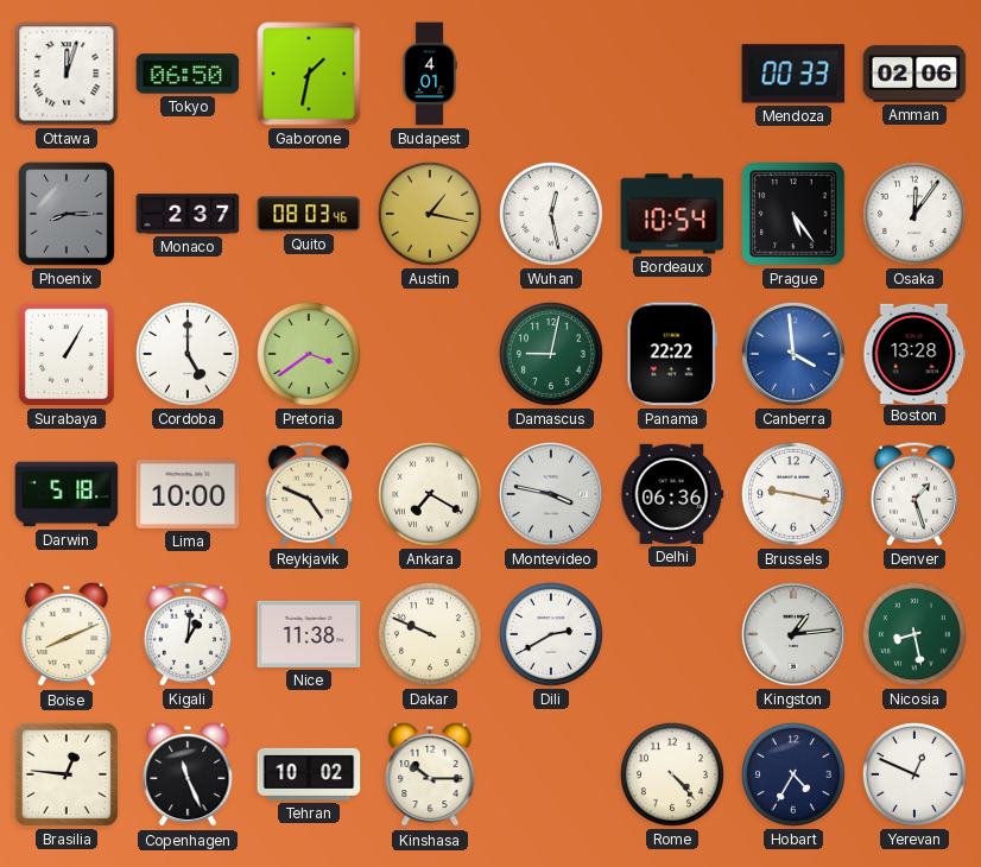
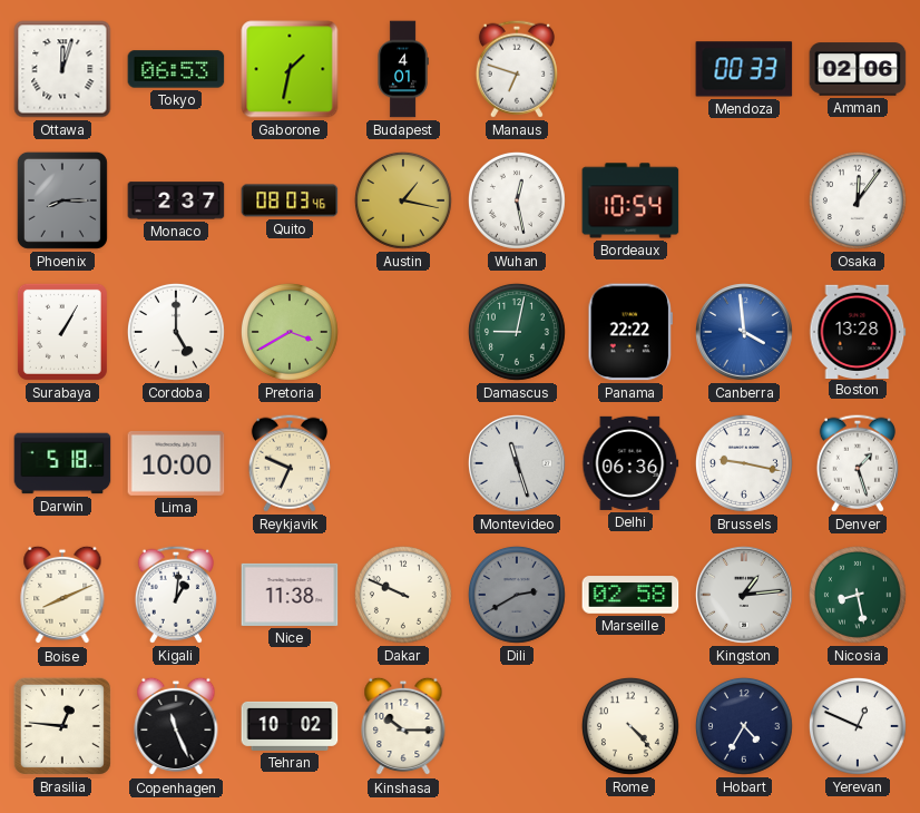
Tokyo: 06:50 -> 06:53 (176, 69)
Manaus: none -> 6:48 (517, 69)
Prague: 5:24 -> none (793, 214)
Pretoria: 3:39 -> 3:40 (290, 332)
Reykjavik: 4:49 -> 6:49 (290, 463)
Ankara: 7:20 -> none (430, 494)
Montevideo: 3:47 -> 11:27 (518, 464)
Dili dial: white -> grey (517, 595)
Marseille: none -> 02:58 (630, 595)
